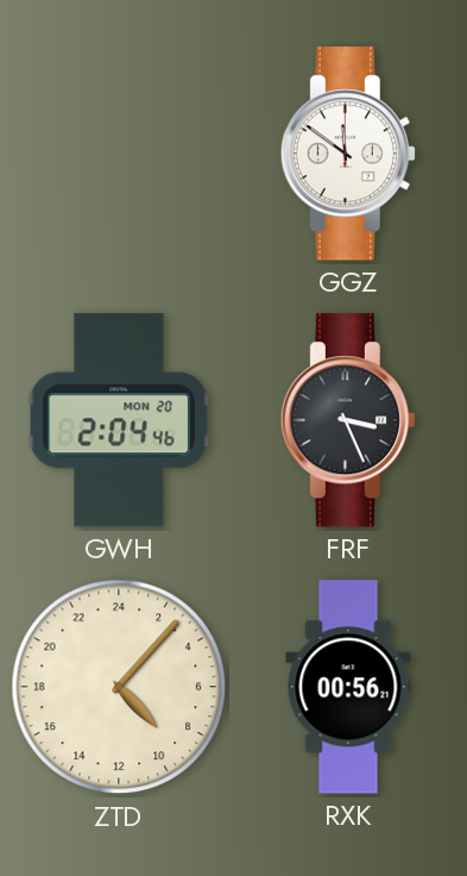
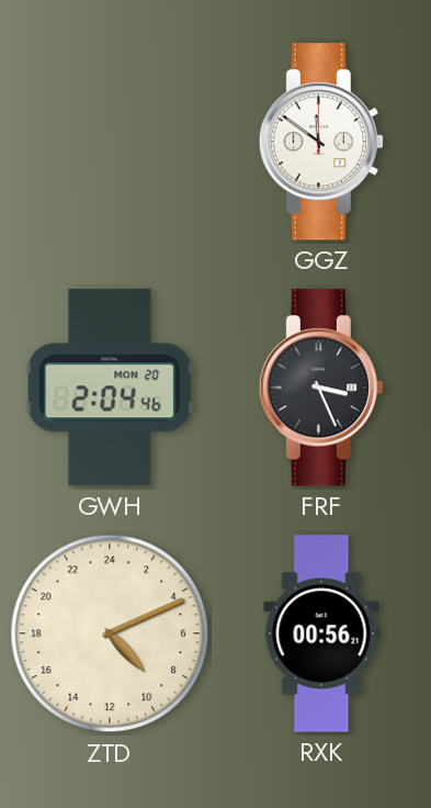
ZTD: 9:07 -> 9:11 (110, 633)
